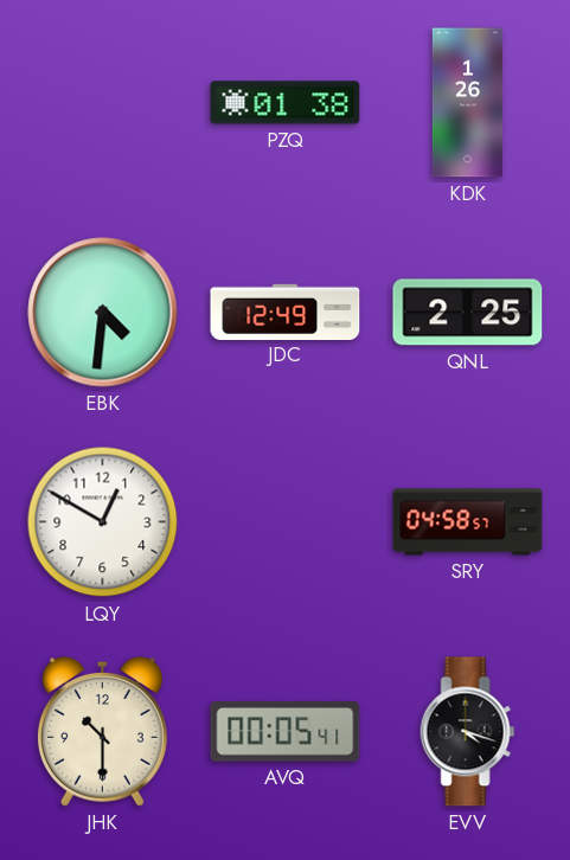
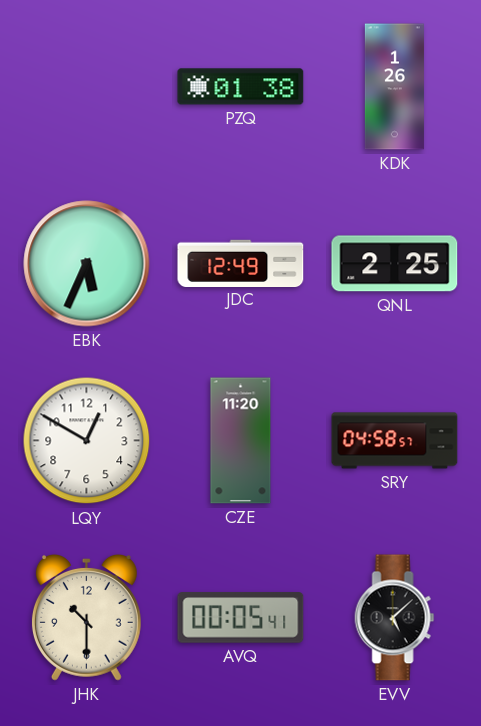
EBK: 4:31 -> 5:34 (87, 264)
CZE: none -> 11:20 (241, 441)
EVV: 4:18 -> 5:08 (395, 618)
